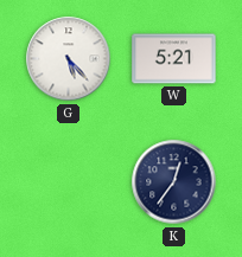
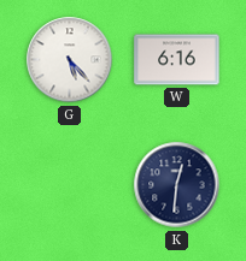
W: 5:21 -> 6:16 (177, 60)
K: 12:36 -> 12:31 (177, 185)
